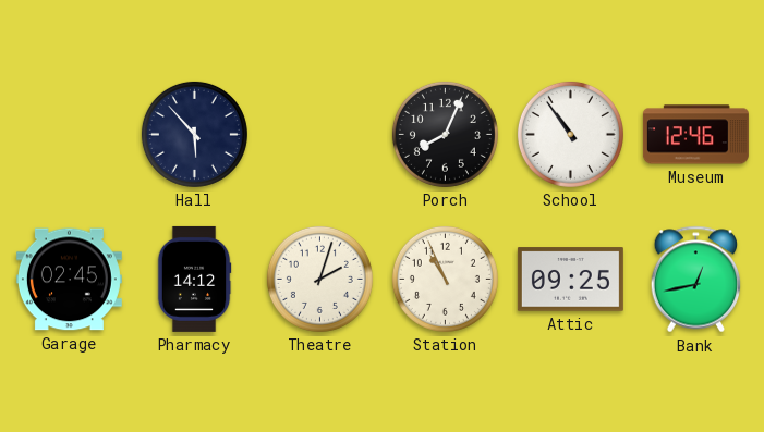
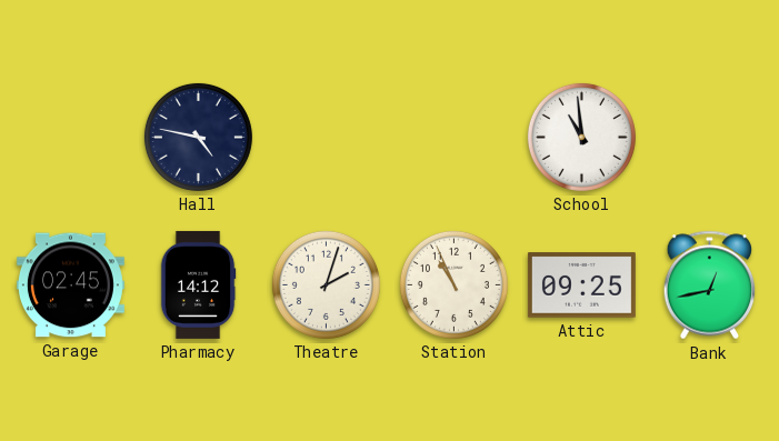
Hall: 5:53 -> 4:47 (198, 137)
Porch: 8:04 -> none (445, 134)
School: 10:54 -> 10:59 (581, 137)
Museum: 12:46 -> none (695, 135)
